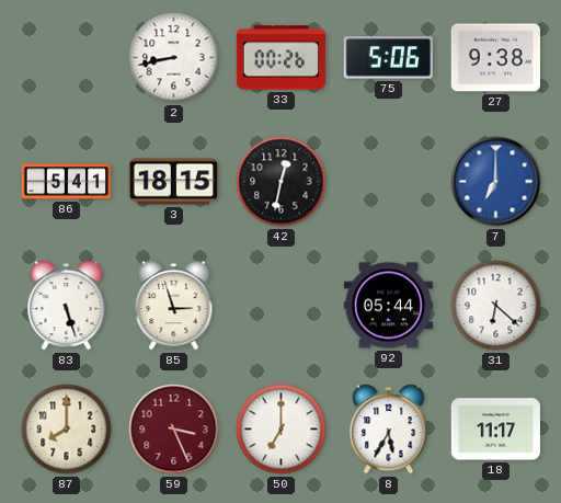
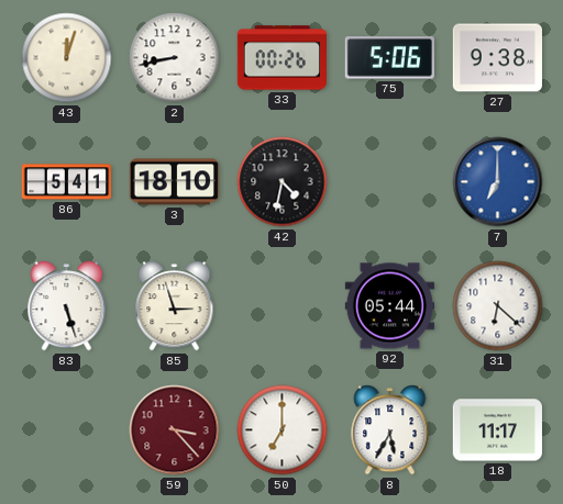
43: none -> 12:03 (67, 58)
3: 18:15 -> 18:10 (174, 182)
42: 12:32 -> 4:32 (283, 182)
87: 8:00 -> none (67, 430)
59: 3:26 -> 3:23 (175, 430)
